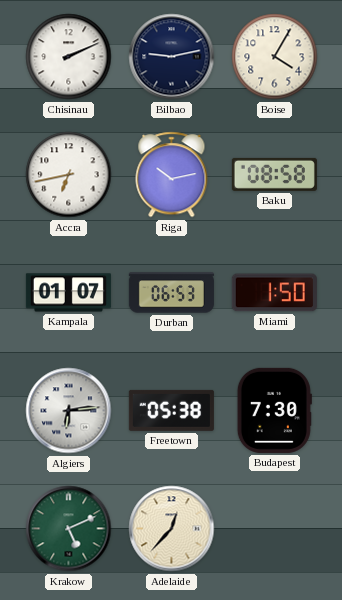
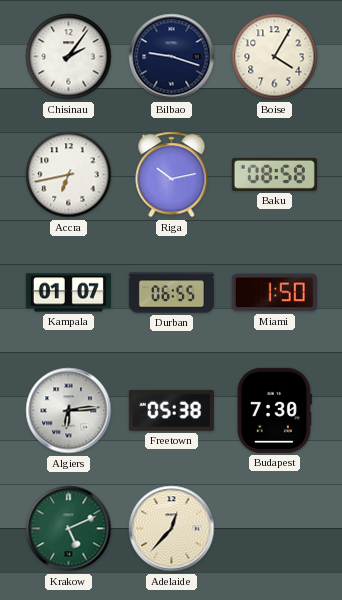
Chisinau: 2:11 -> 2:06 (69, 57)
Bilbao: 9:13 -> 9:18 (172, 57)
Durban: 06:53 -> 06:55 (171, 293)
